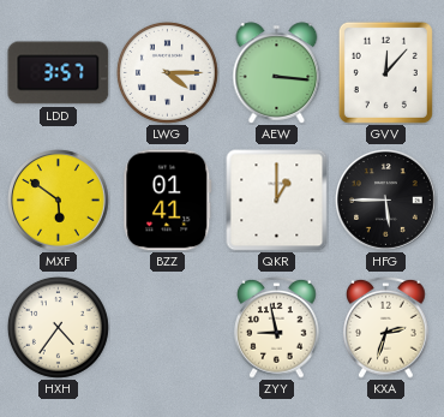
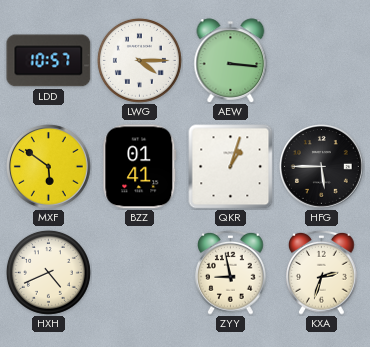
LDD: 3:57 -> 10:57 (49, 61)
GVV: 12:07 -> none (385, 72)
QKR: 1:00 -> 1:03 (231, 167)
HXH: 4:36 -> 4:41 (48, 272)
